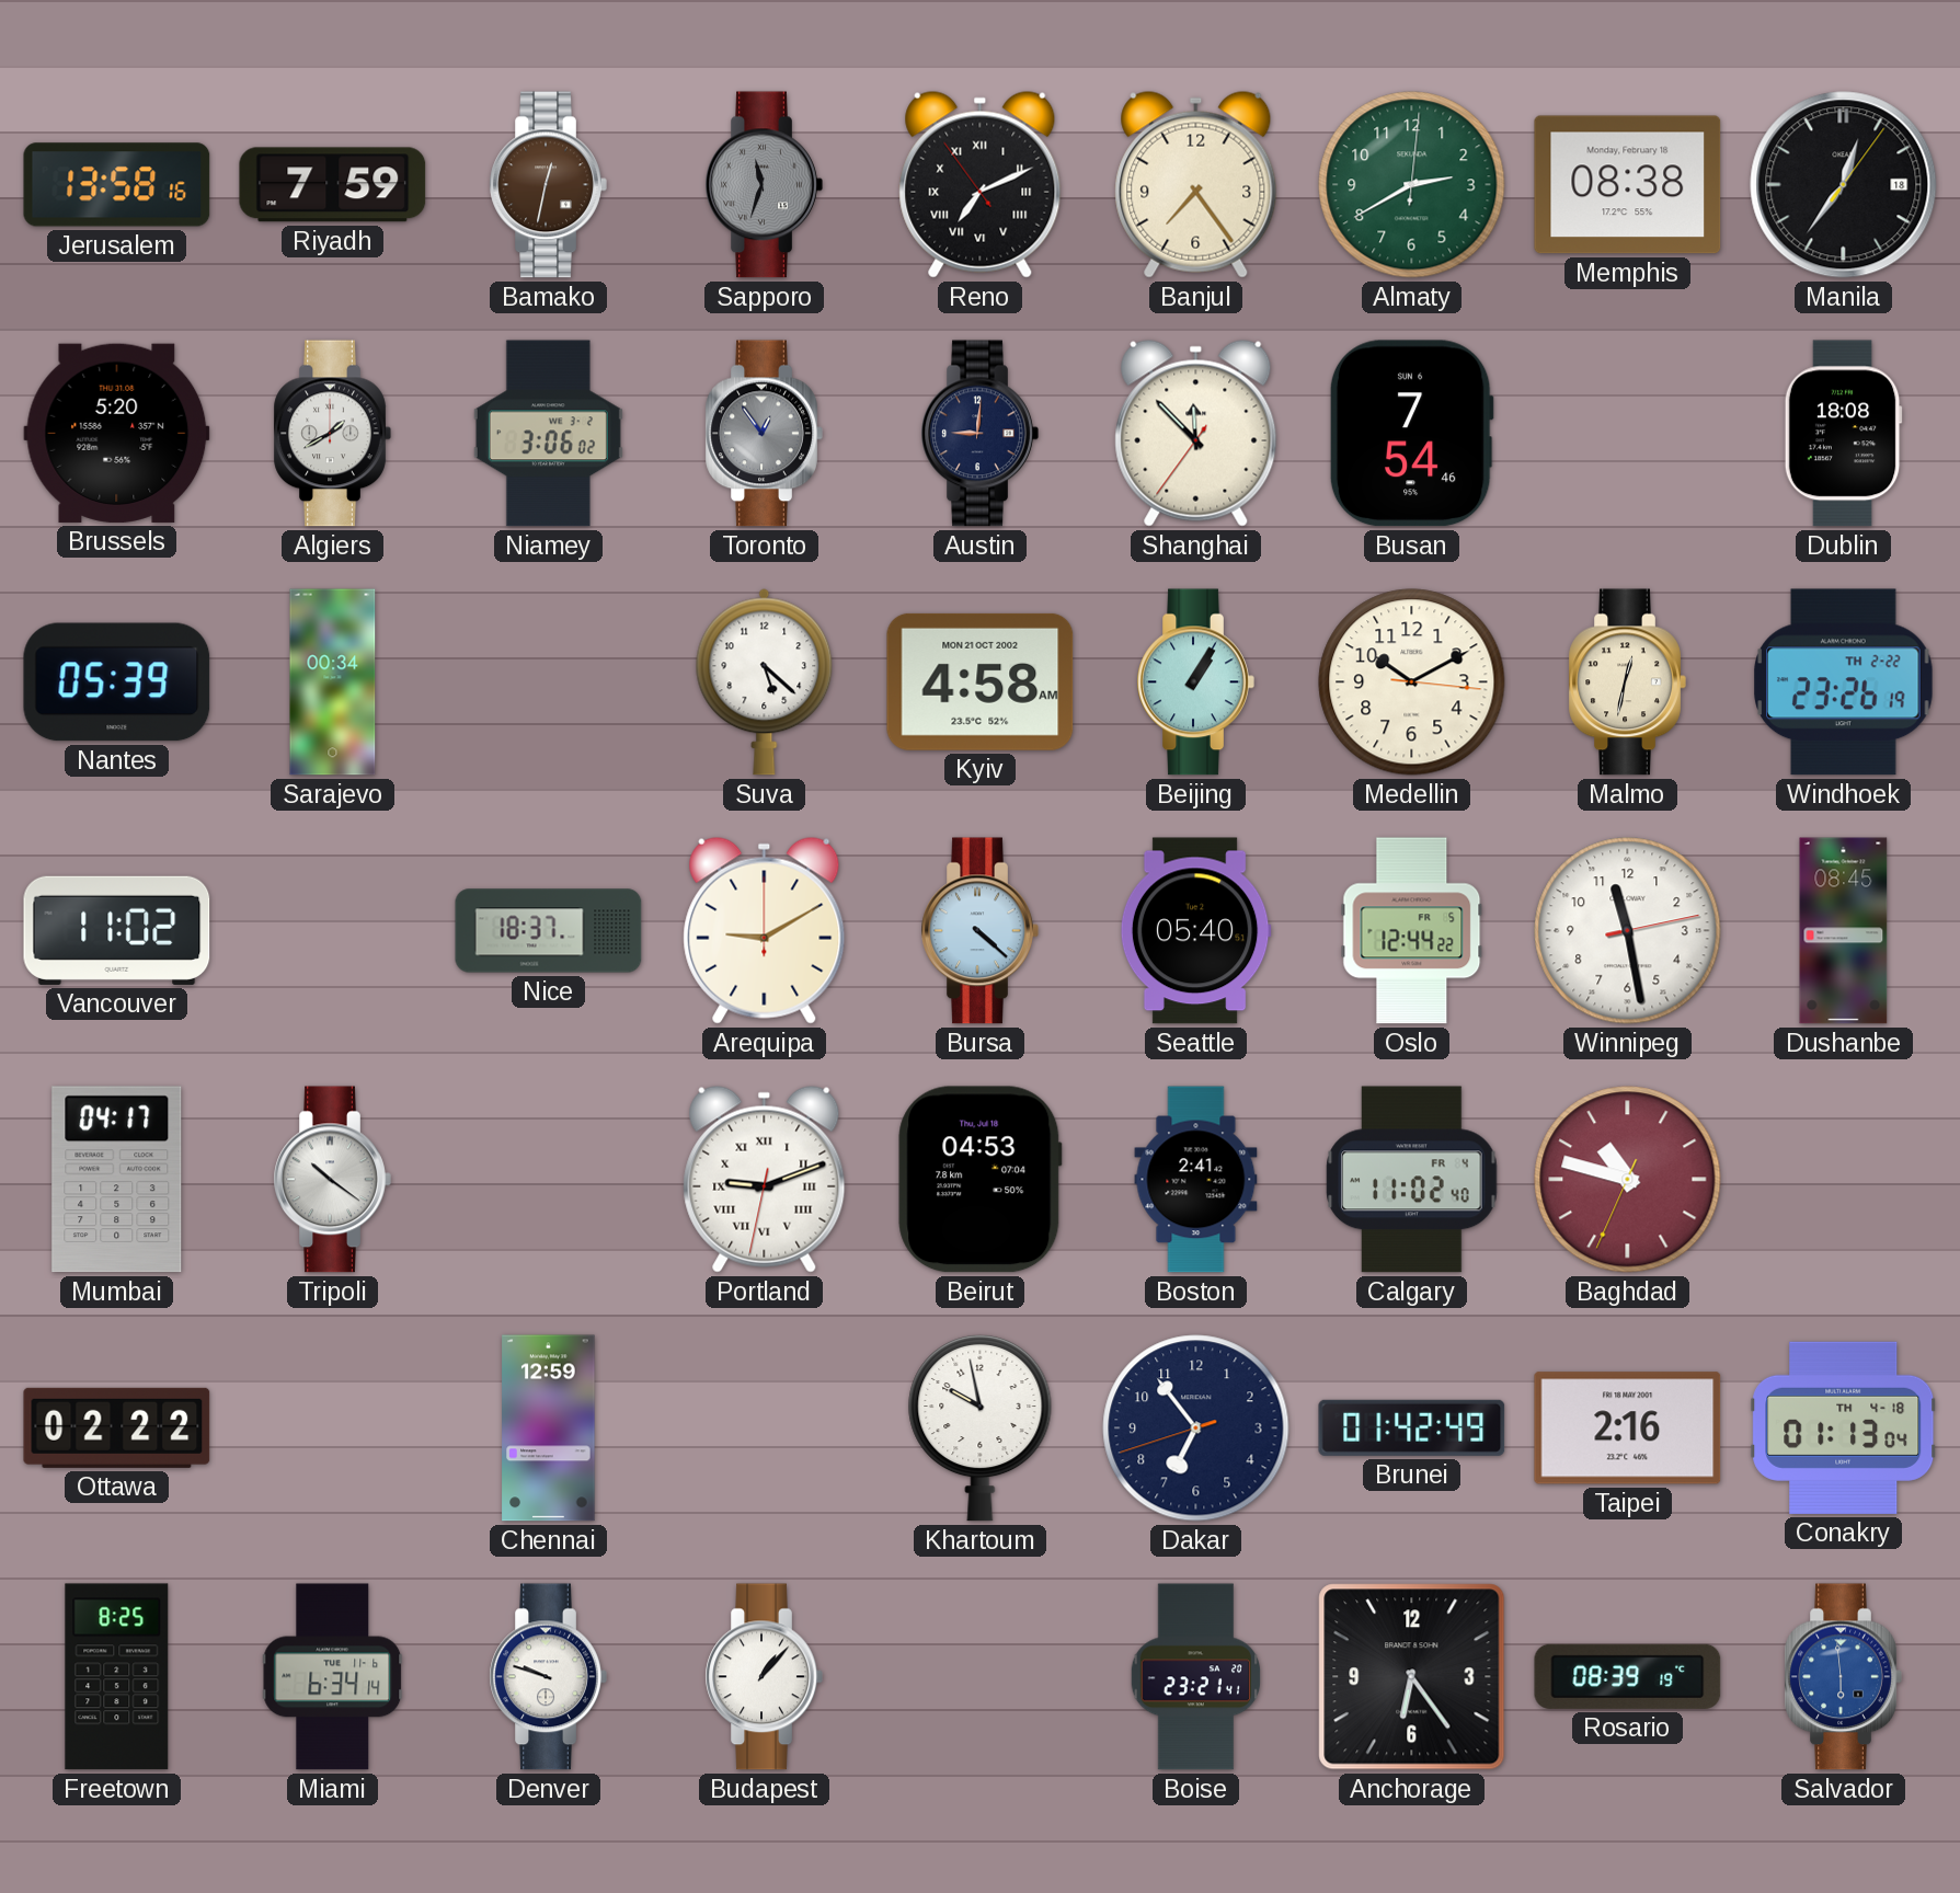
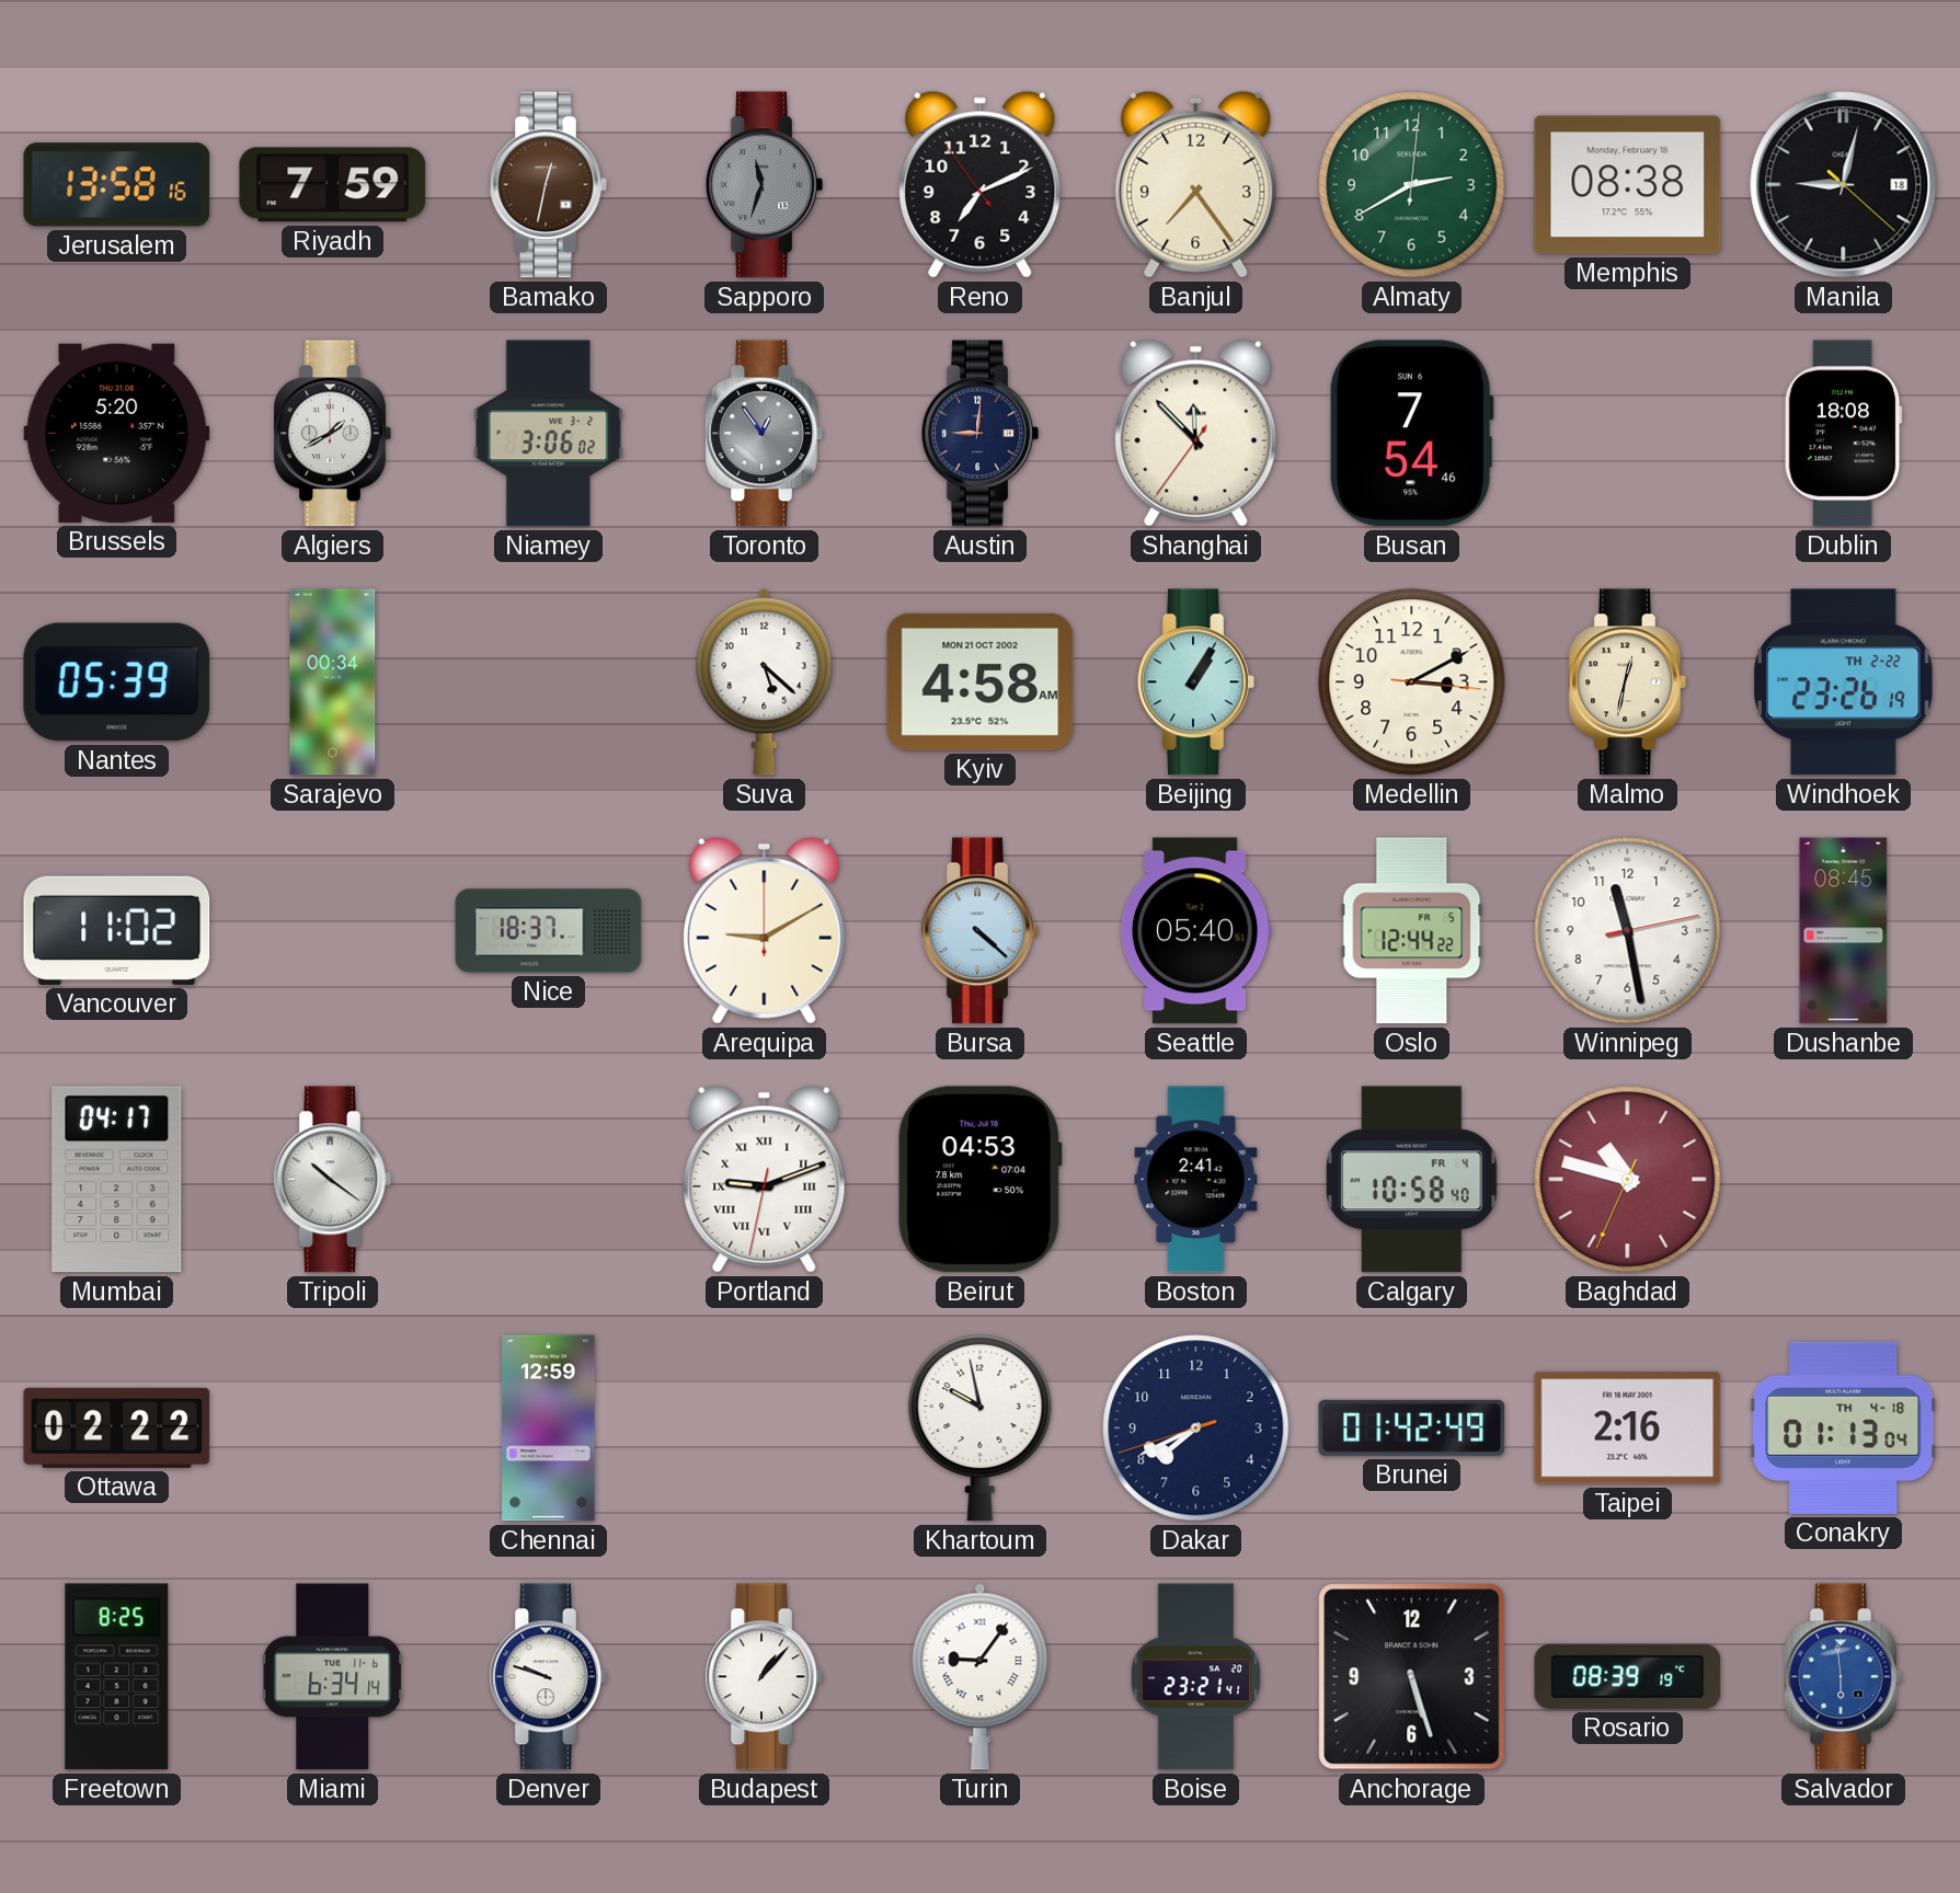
Reno numerals: Roman -> Arabic (981, 184)
Manila: 12:36 -> 9:02 (1844, 185)
Medellin: 10:10 -> 3:10 (1412, 682)
Calgary: 11:02 -> 10:58 (1412, 1180)
Dakar: 6:53 -> 7:40 (1196, 1429)
Turin: none -> 9:06 (981, 1677)
Anchorage: 6:24 -> 5:27 (1412, 1677)
